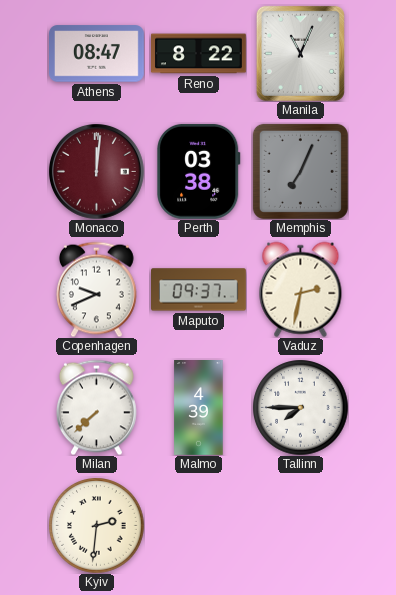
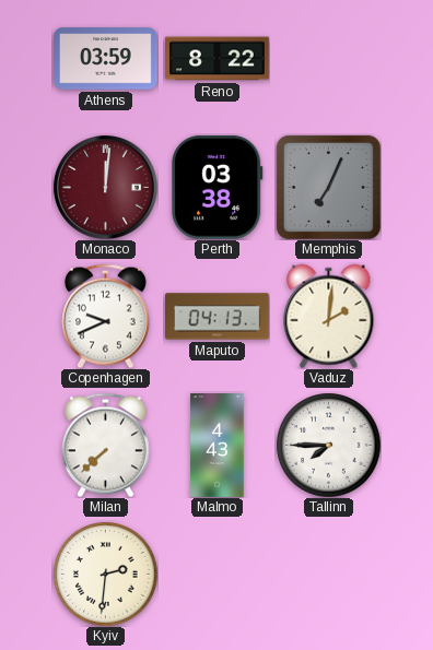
Athens: 08:47 -> 03:59 (106, 59)
Manila: 11:04 -> none (300, 53)
Maputo: 09:37 -> 04:13 (218, 317)
Vaduz: 2:32 -> 2:01 (329, 316)
Malmo: 4:39 -> 4:43 (218, 446)
